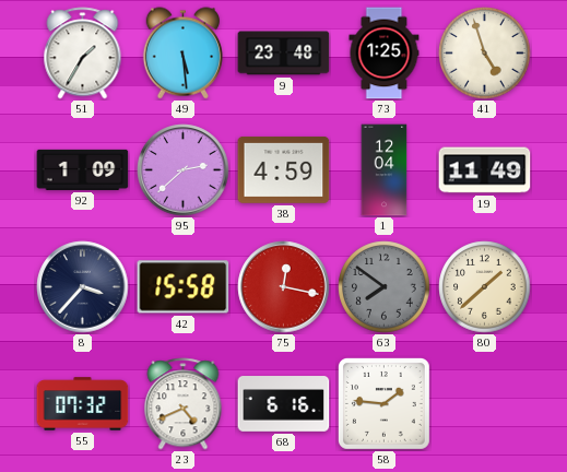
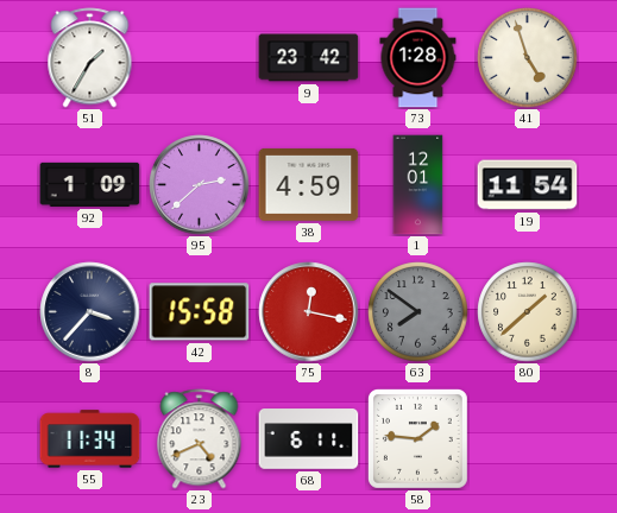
49: 5:29 -> none (184, 54)
9: 23:48 -> 23:42 (309, 58)
73: 1:25 -> 1:28 (418, 58)
1: 12:04 -> 12:01 (418, 185)
19: 11:49 -> 11:54 (528, 185)
55: 07:32 -> 11:34 (90, 439)
68: 6:16 -> 6:11 (309, 439)
